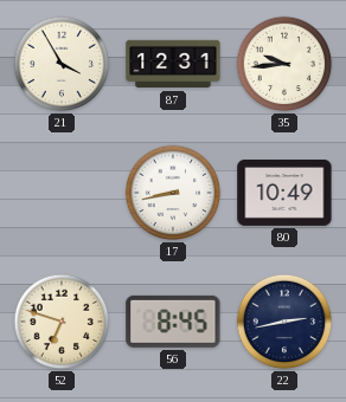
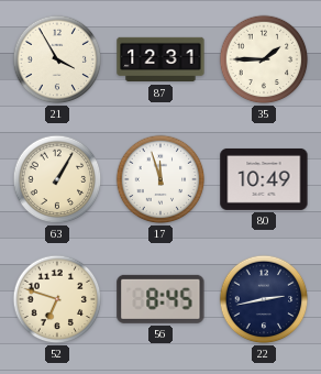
35: 9:44 -> 1:45 (264, 59)
63: none -> 1:05 (57, 179)
17: 8:43 -> 11:57 (160, 179)
